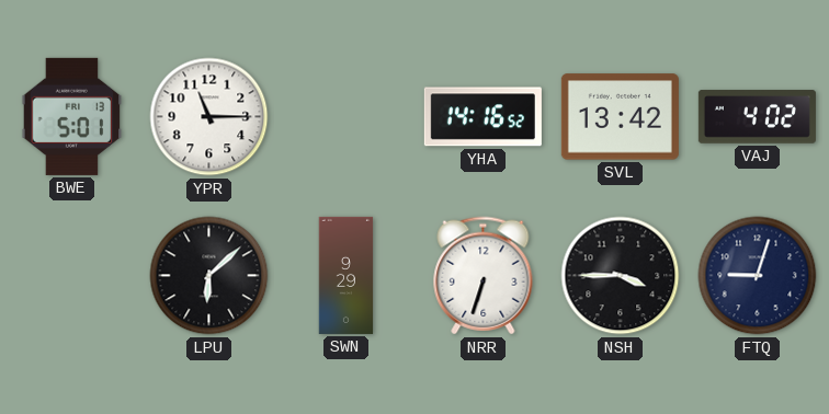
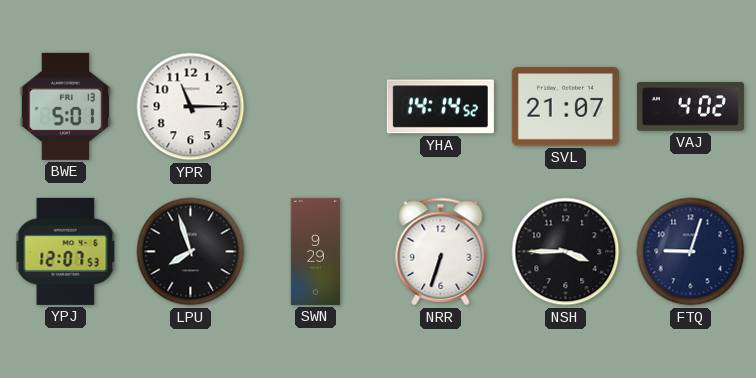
YHA: 14:16 -> 14:14 (440, 107)
SVL: 13:42 -> 21:07 (565, 107)
YPJ: none -> 12:07 (66, 251)
LPU: 6:08 -> 7:57 (191, 252)
